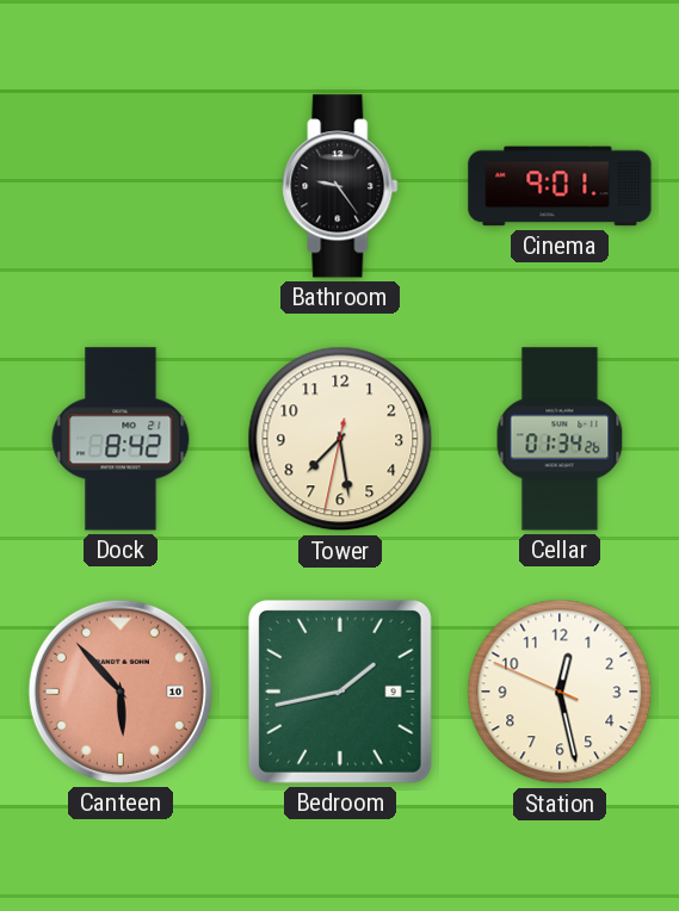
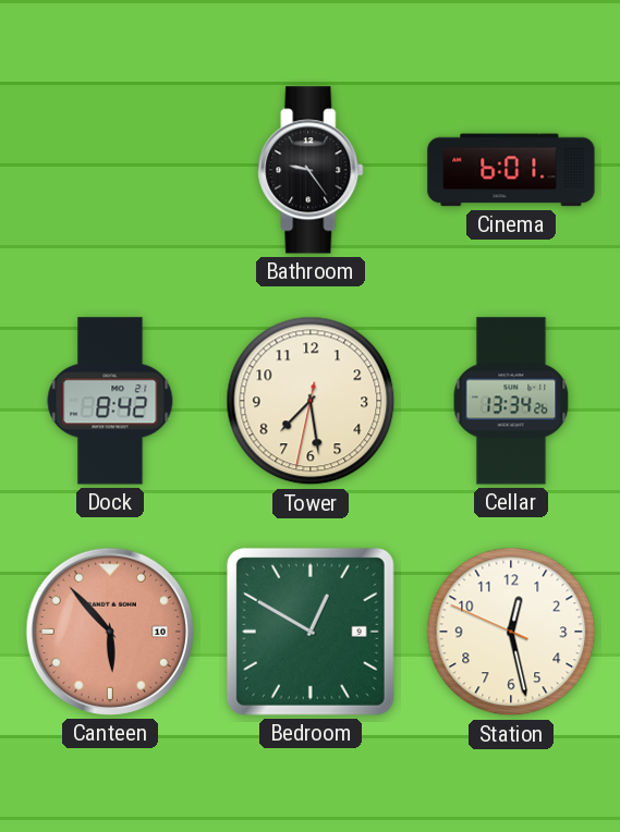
Cinema: 9:01 -> 6:01 (511, 170)
Cellar: 01:34 -> 13:34 (511, 401)
Bedroom: 1:43 -> 12:50 (311, 632)
